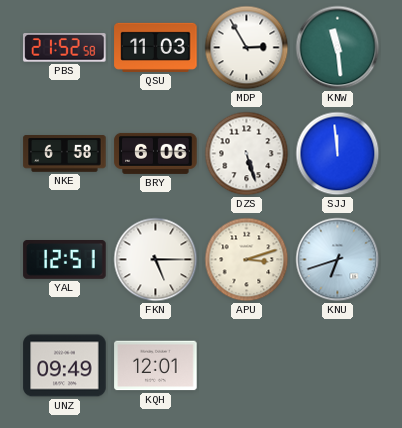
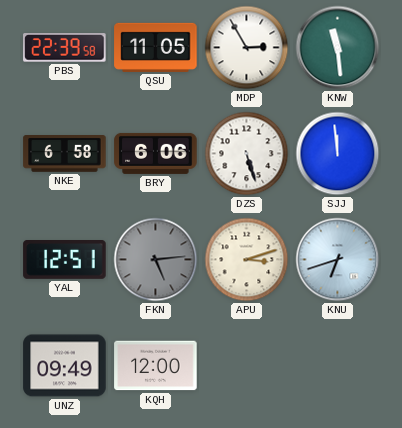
PBS: 21:52 -> 22:39 (65, 48)
QSU: 11:03 -> 11:05 (156, 47)
FKN: 5:15 -> 5:14 (156, 260)
FKN dial: white -> grey (156, 260)
KQH: 12:01 -> 12:00 (156, 366)
